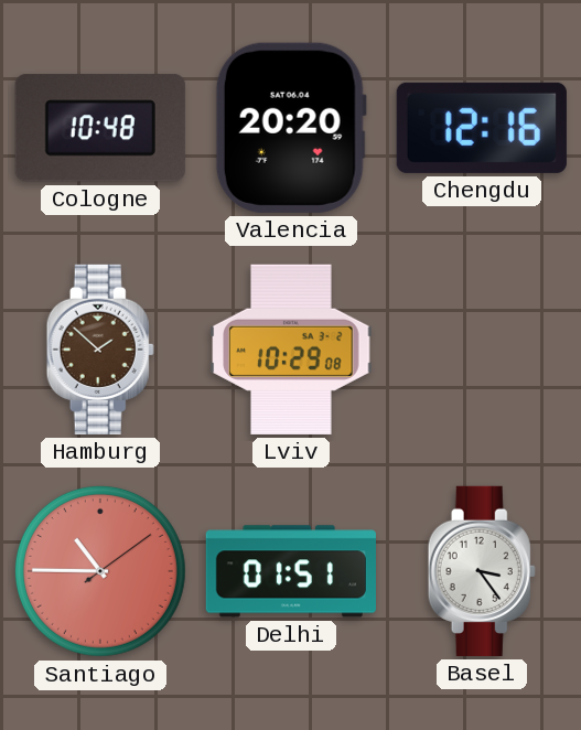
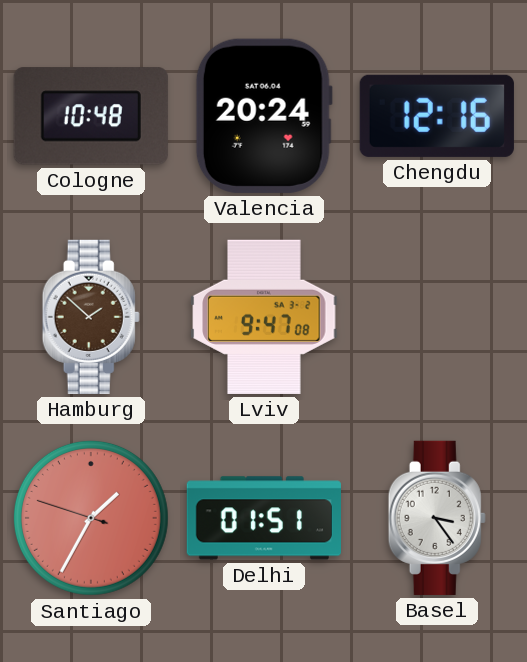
Valencia: 20:20 -> 20:24 (264, 116)
Lviv: 10:29 -> 9:47 (264, 317)
Santiago: 10:45 -> 1:34 (91, 518)
